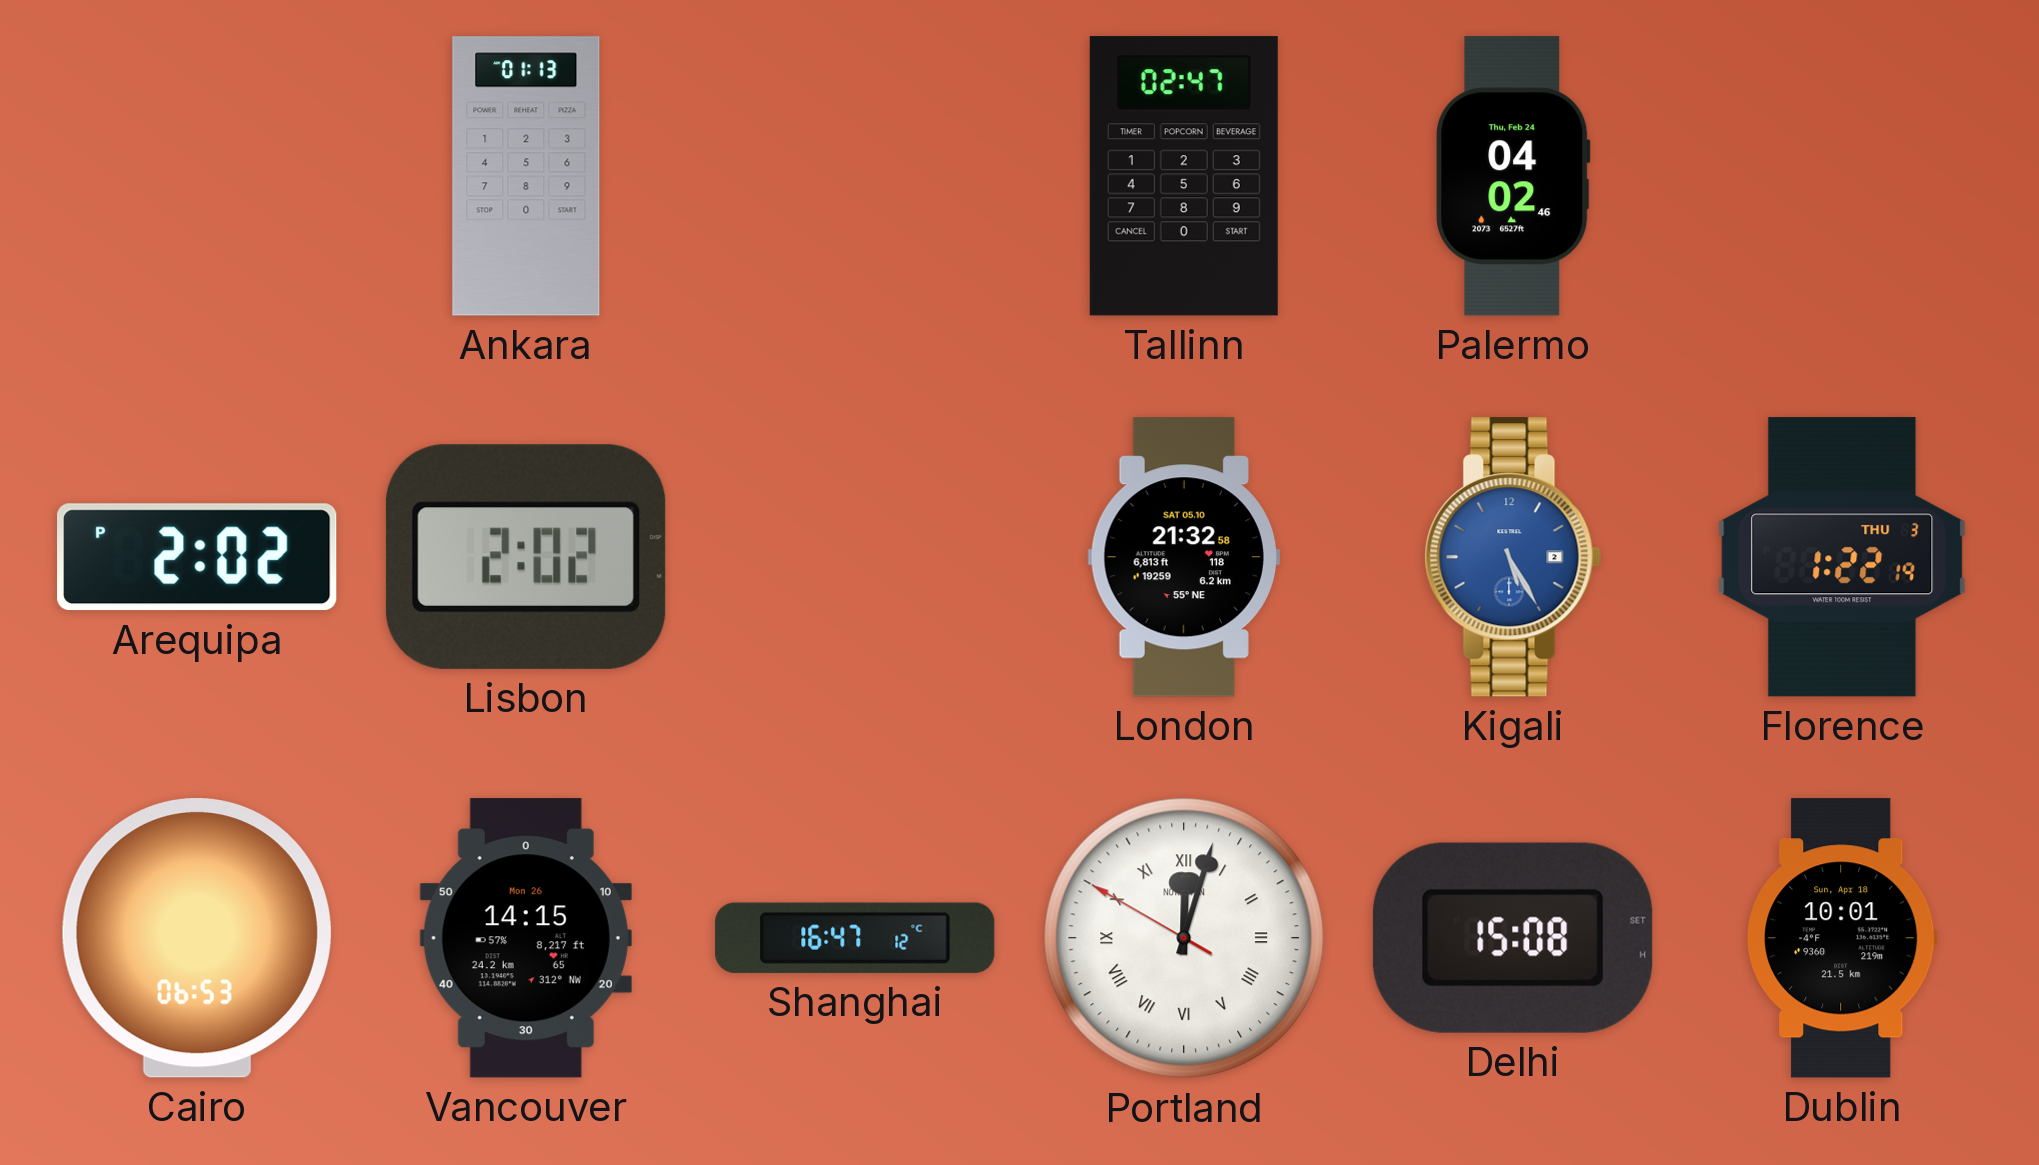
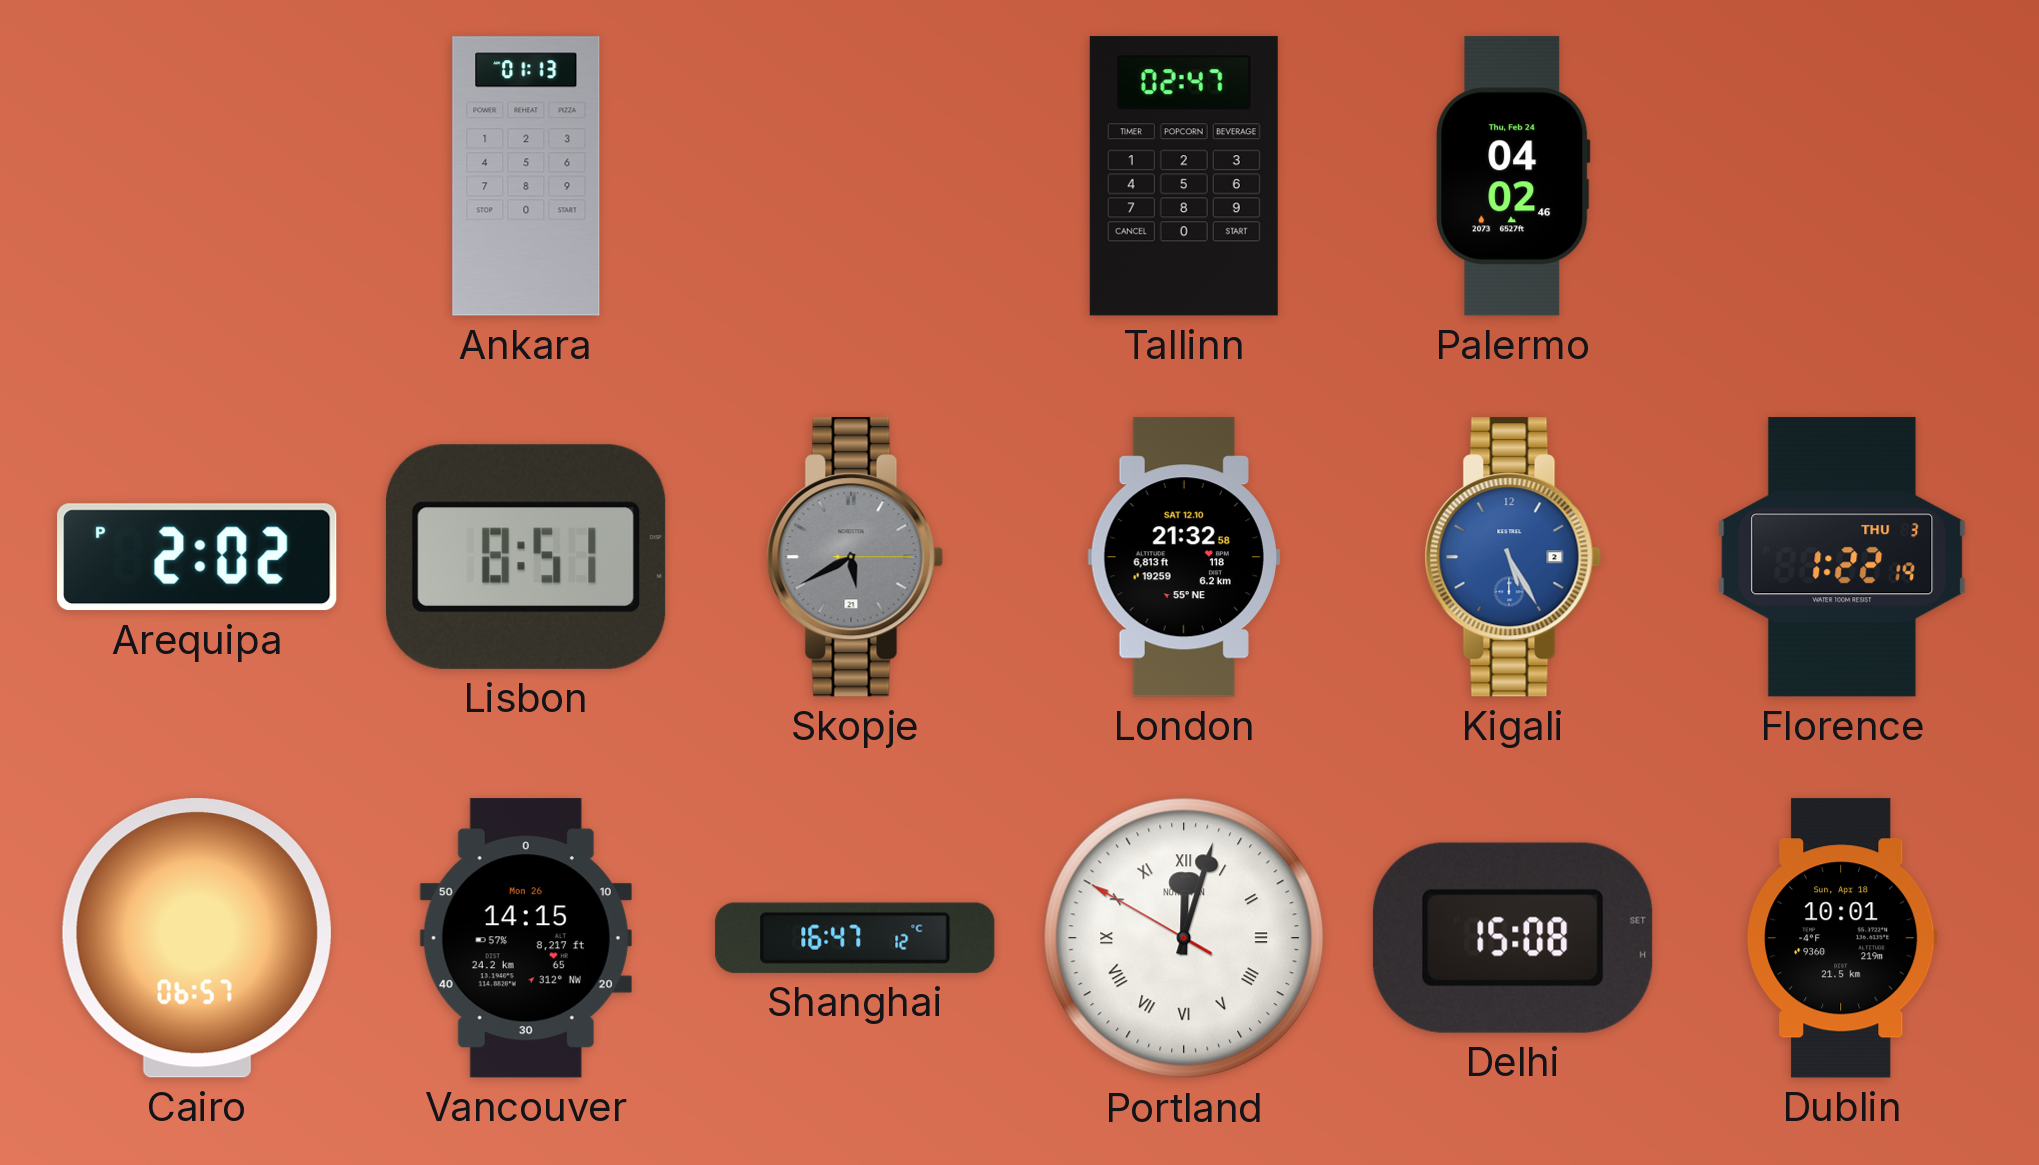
Lisbon: 2:02 -> 8:51 (526, 557)
Skopje: none -> 5:40 (855, 557)
London date: SAT 05.10 -> SAT 12.10 (1184, 557)
Cairo: 06:53 -> 06:57 (197, 938)
